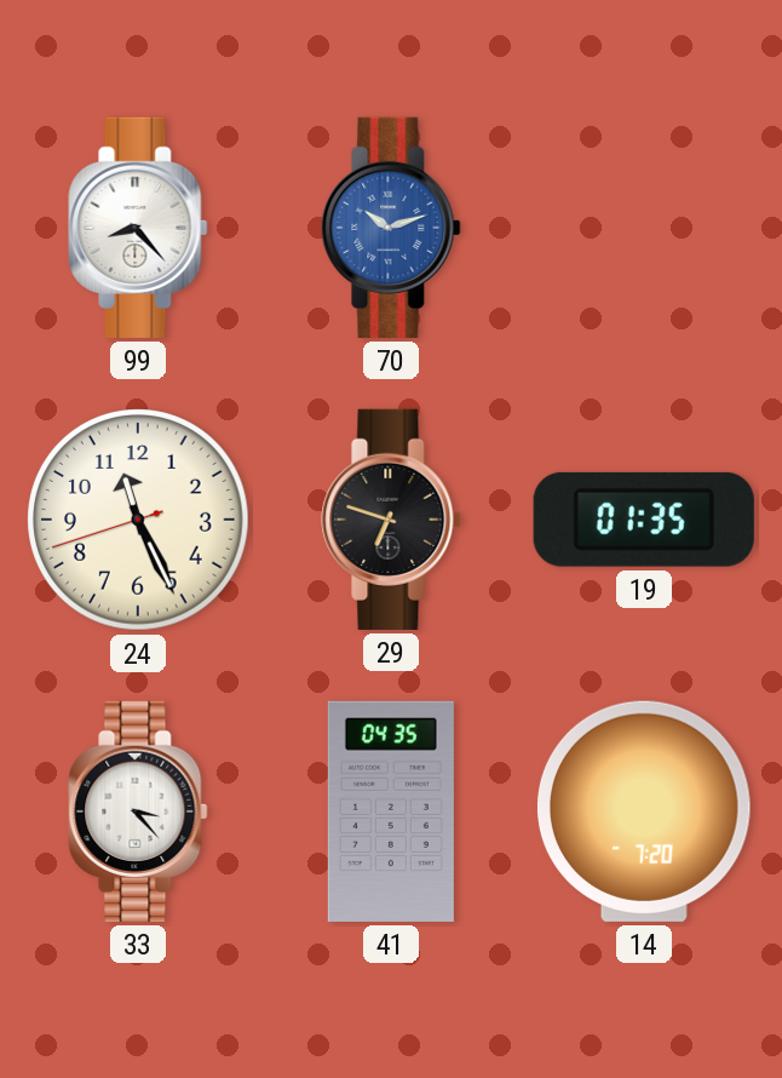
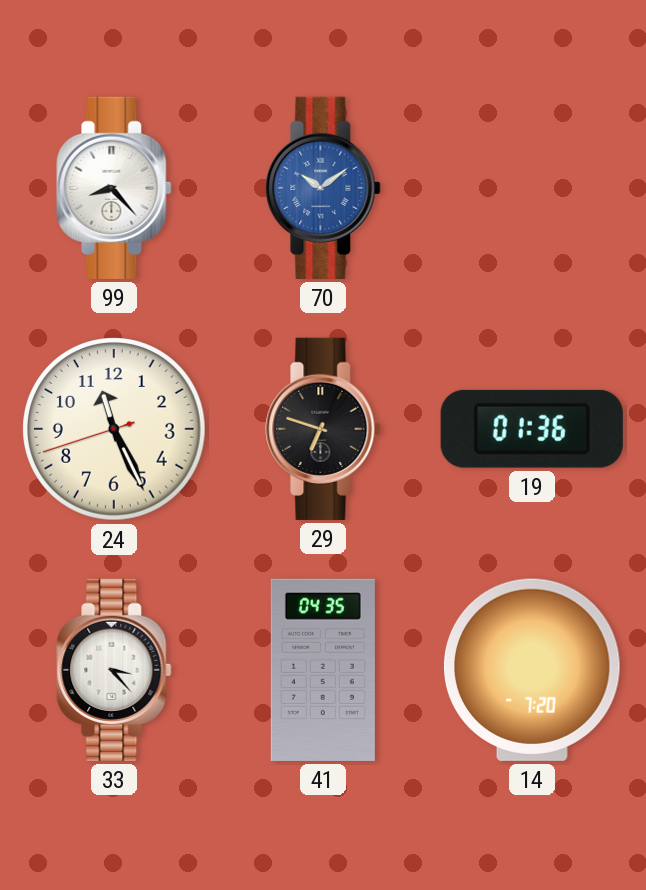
70: 10:12 -> 10:09 (323, 188)
19: 01:35 -> 01:36 (532, 429)
